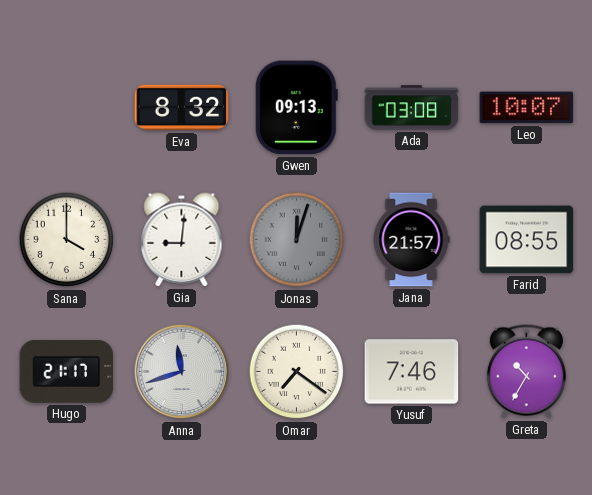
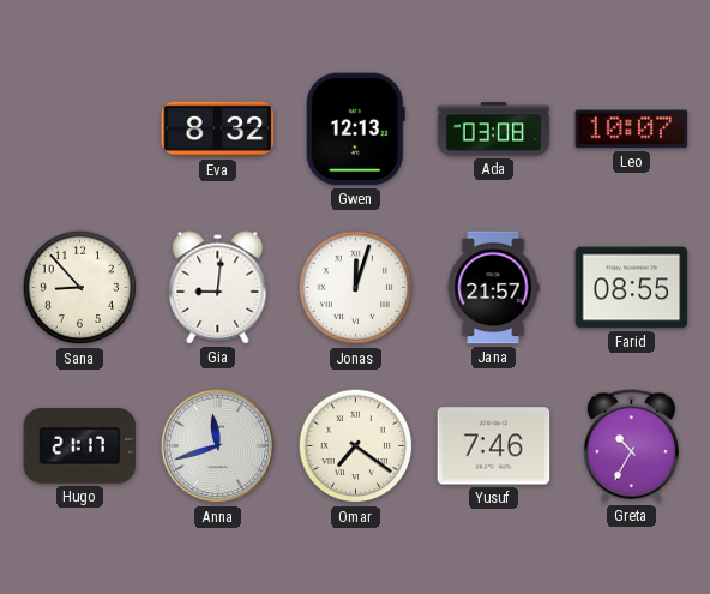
Gwen: 09:13 -> 12:13 (355, 130)
Sana: 4:00 -> 8:53 (80, 288)
Jonas dial: grey -> white (356, 288)
